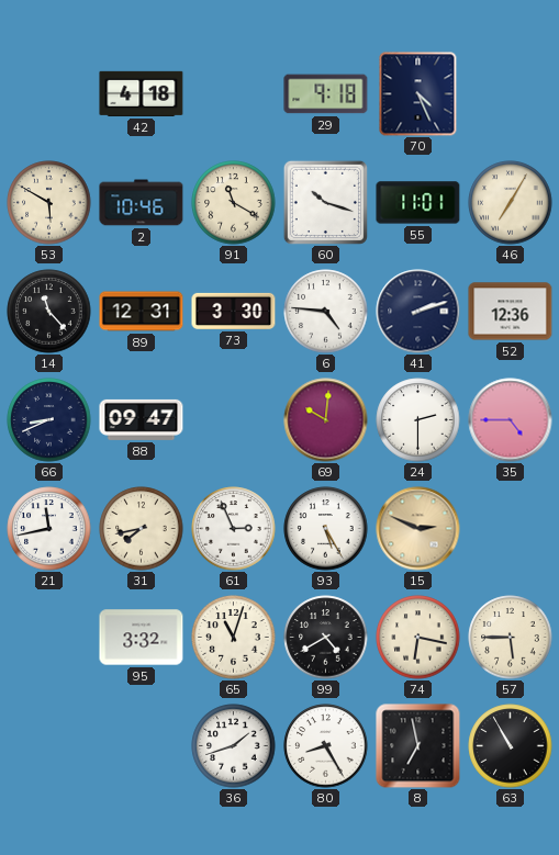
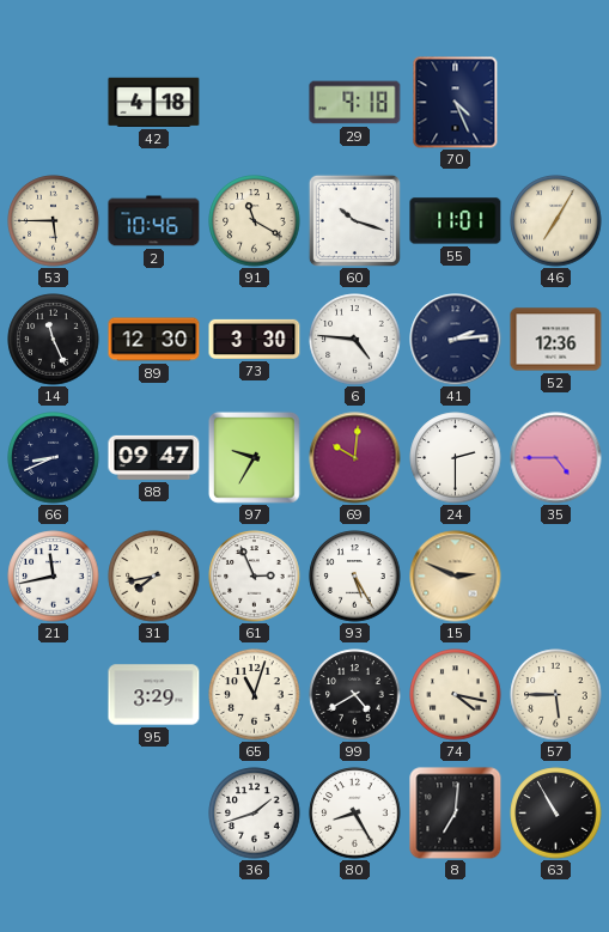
53: 5:50 -> 5:45 (54, 221)
14: 11:23 -> 11:26 (54, 340)
89: 12:31 -> 12:30 (154, 340)
41: 2:12 -> 2:14 (456, 340)
97: none -> 9:35 (254, 457)
95: 3:32 -> 3:29 (154, 695)
74: 6:17 -> 4:17 (456, 695)
8: 6:58 -> 7:01 (456, 814)
